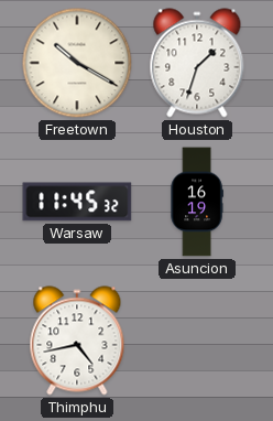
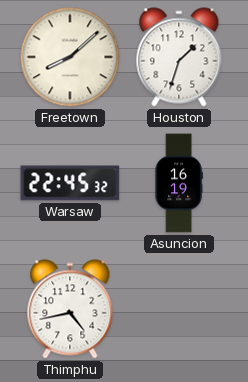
Freetown: 10:20 -> 8:08 (70, 57)
Warsaw: 11:45 -> 22:45 (70, 183)
